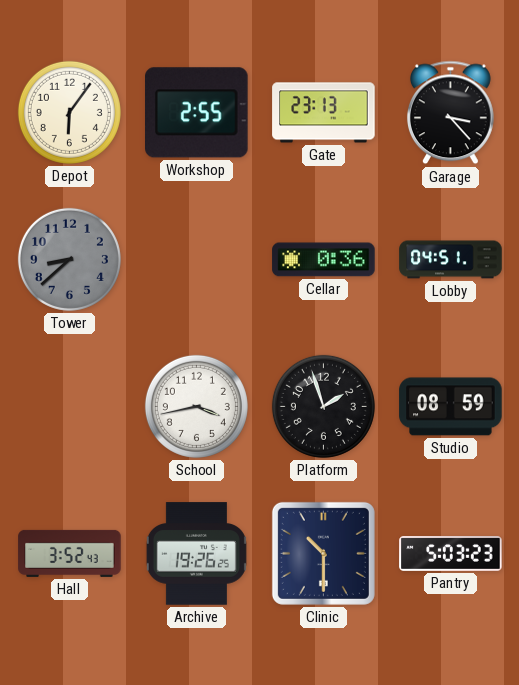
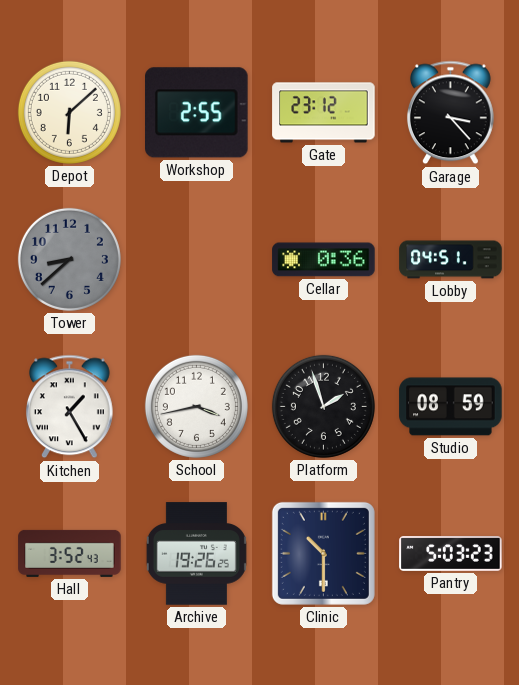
Depot: 6:06 -> 6:08 (69, 112)
Gate: 23:13 -> 23:12 (324, 113)
Kitchen: none -> 1:25 (69, 407)
